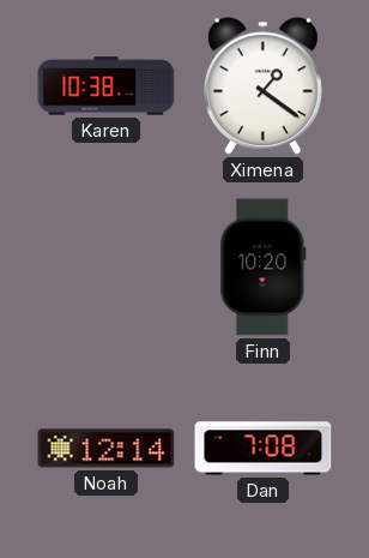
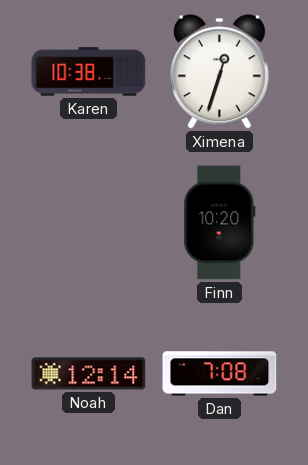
Ximena: 1:21 -> 12:33 (219, 72)
